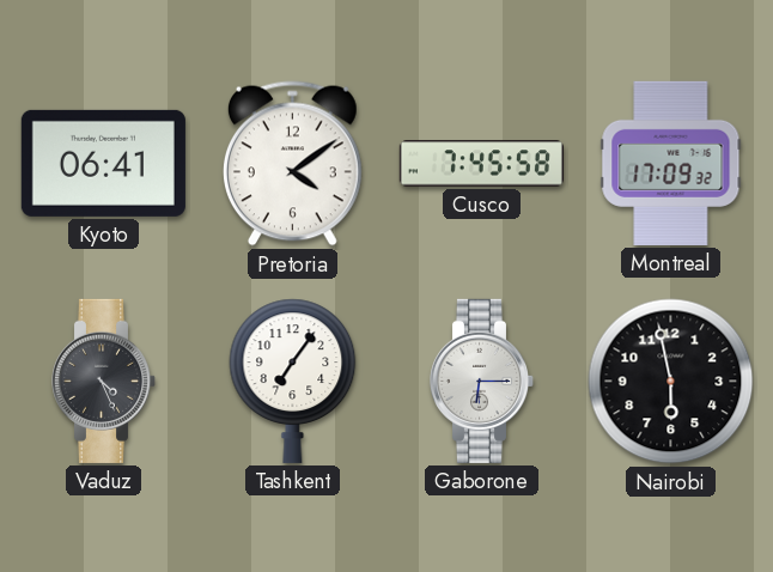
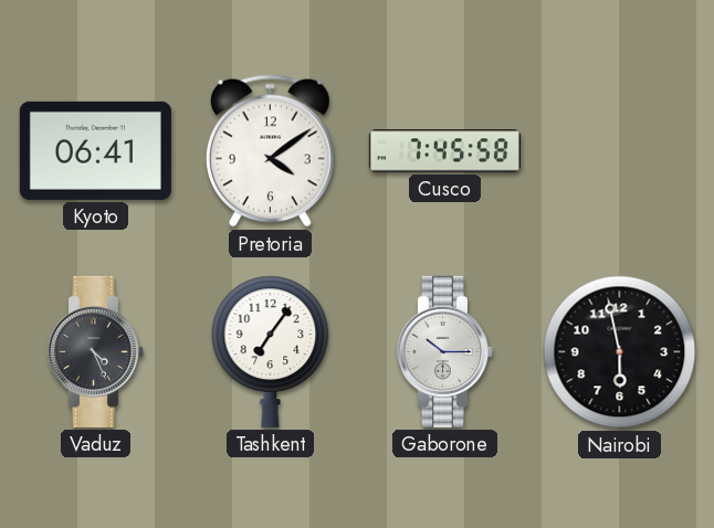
Montreal: 17:09 -> none (671, 163)
Gaborone: 6:15 -> 10:15 (445, 351)
